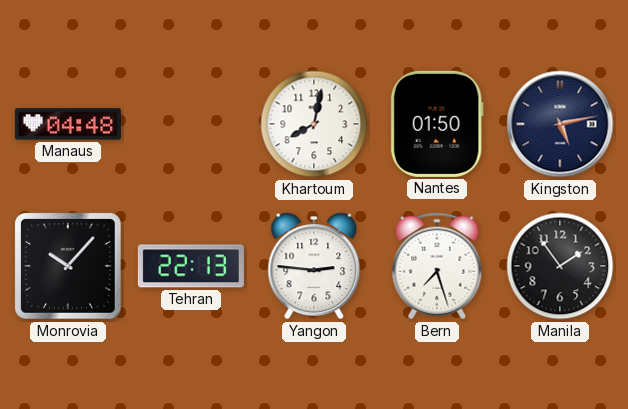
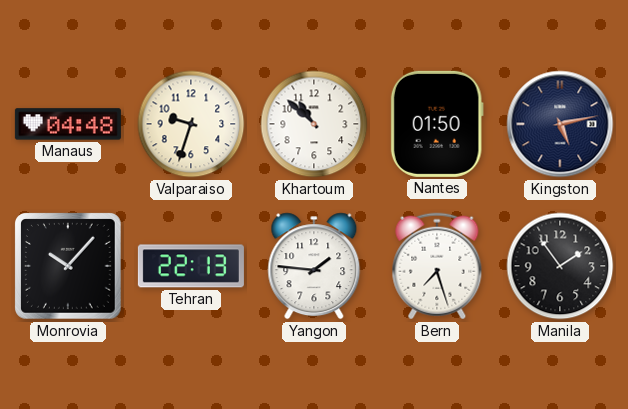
Valparaiso: none -> 9:33 (191, 124)
Khartoum: 8:02 -> 10:52 (314, 124)
Yangon: 2:46 -> 1:46 (314, 266)
